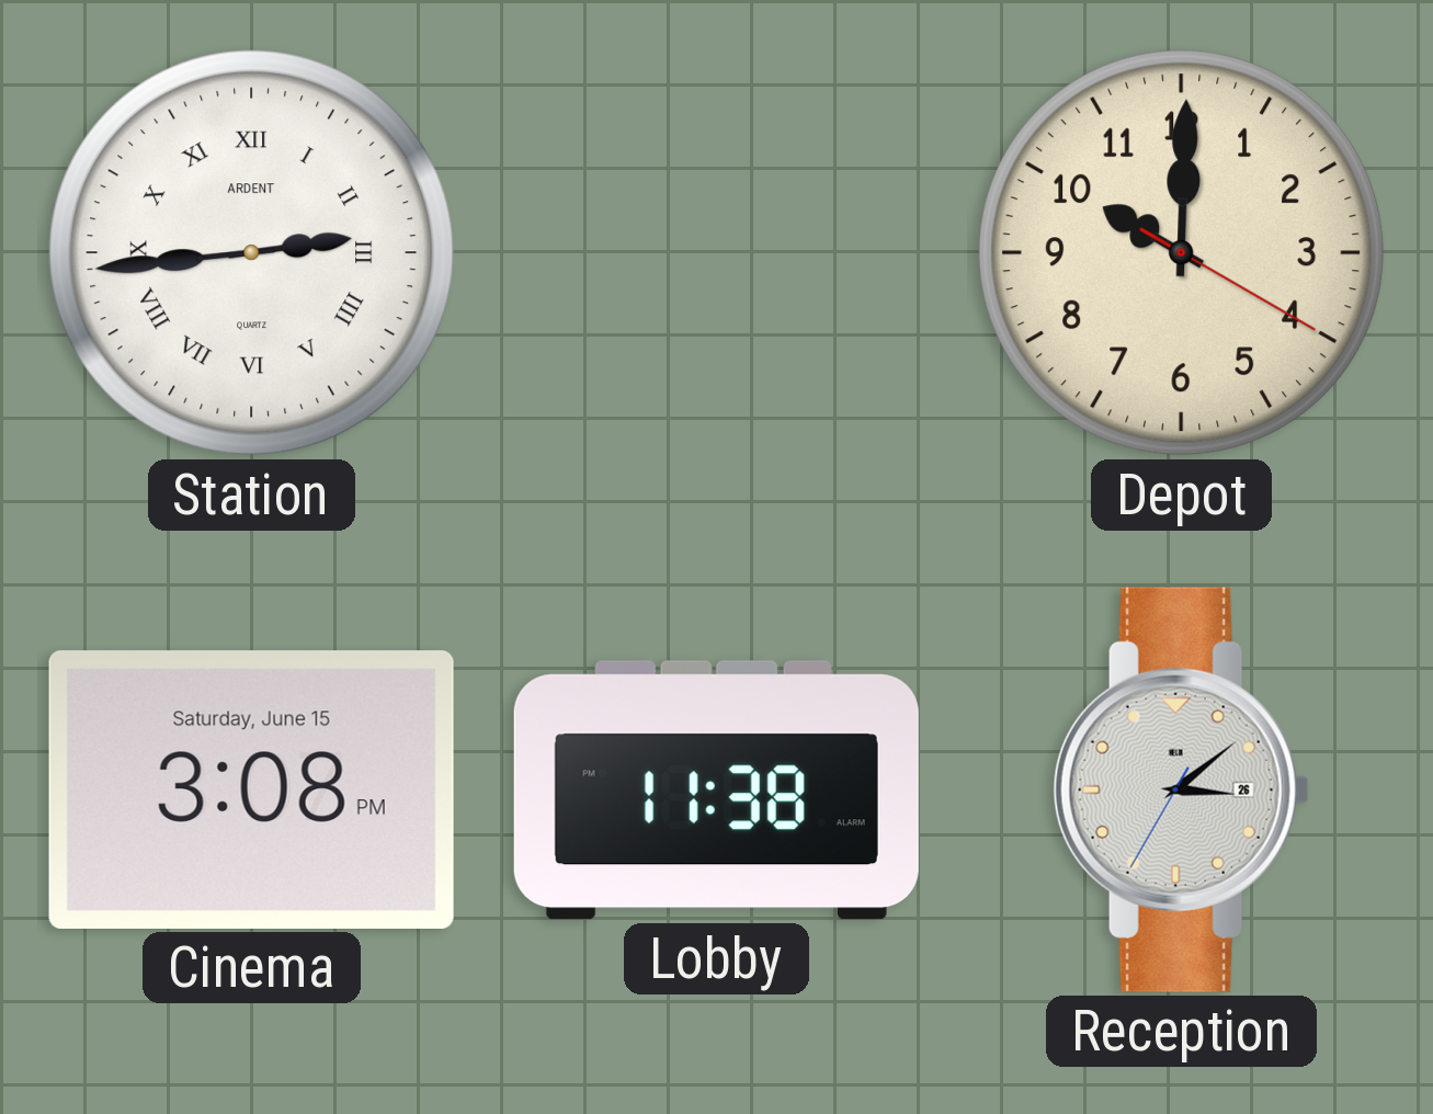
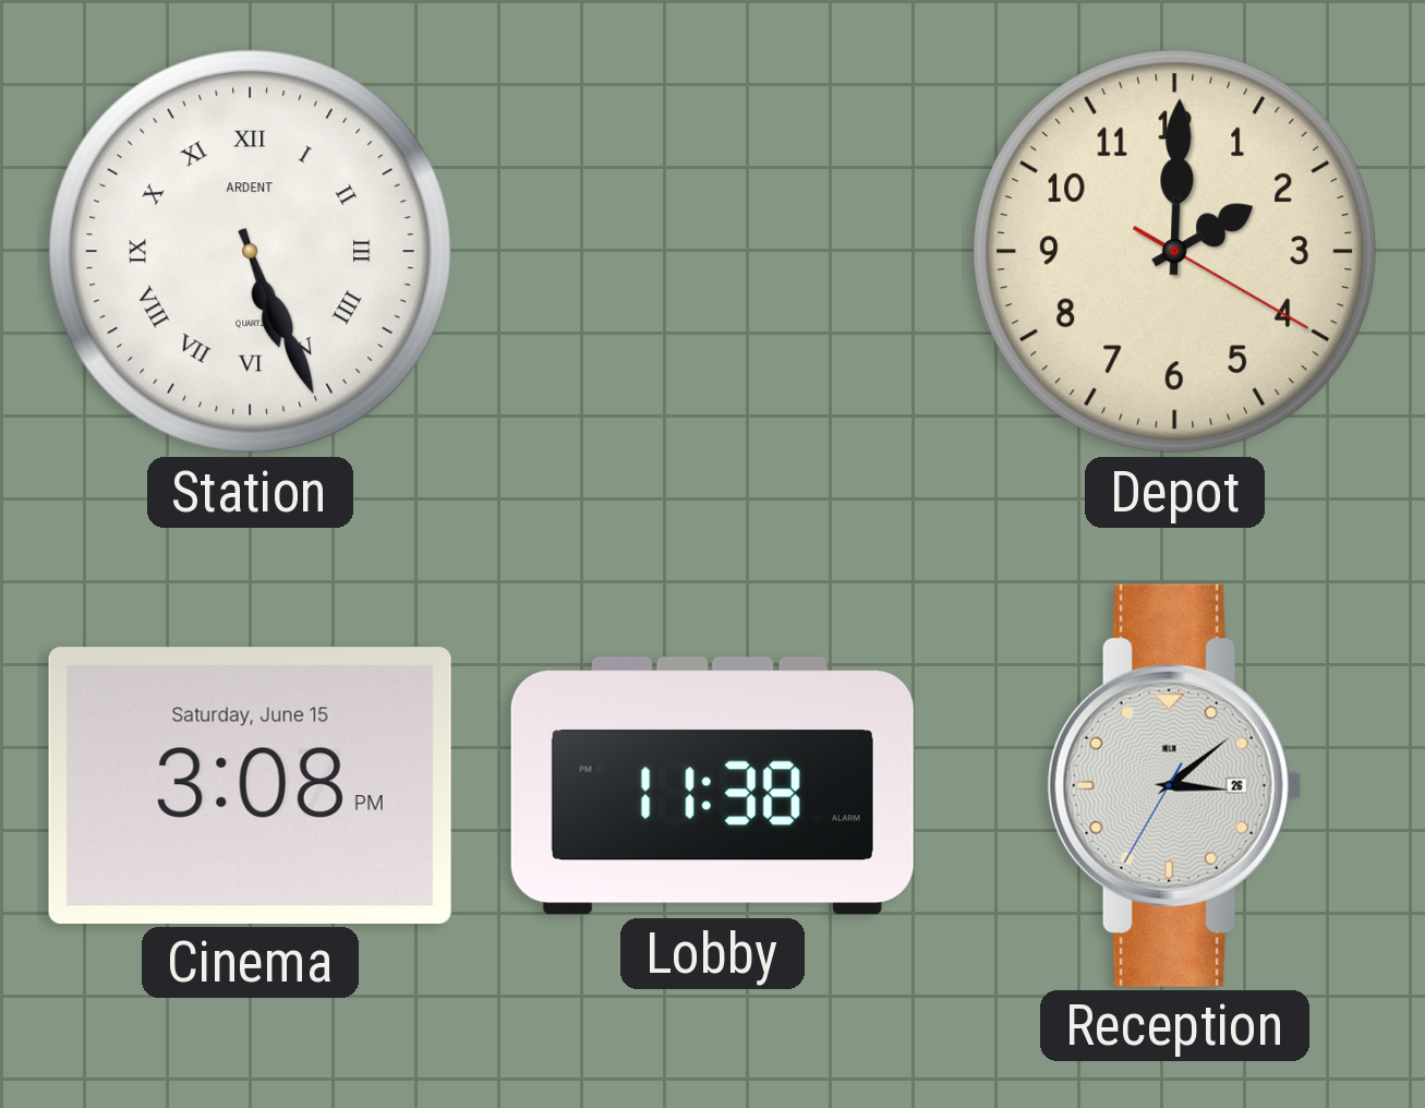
Station: 2:44 -> 5:26 (251, 252)
Depot: 10:00 -> 2:00 (1175, 252)
